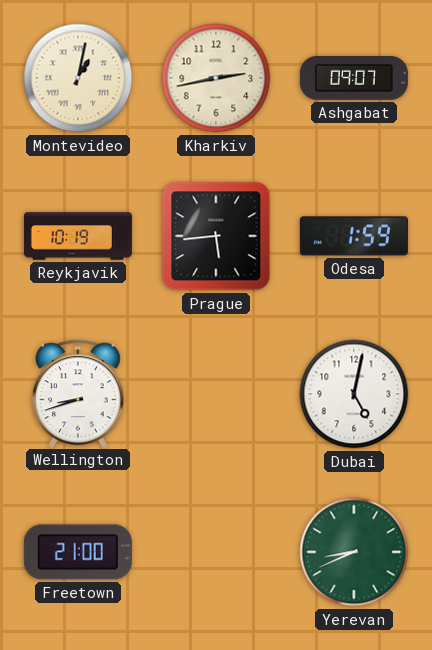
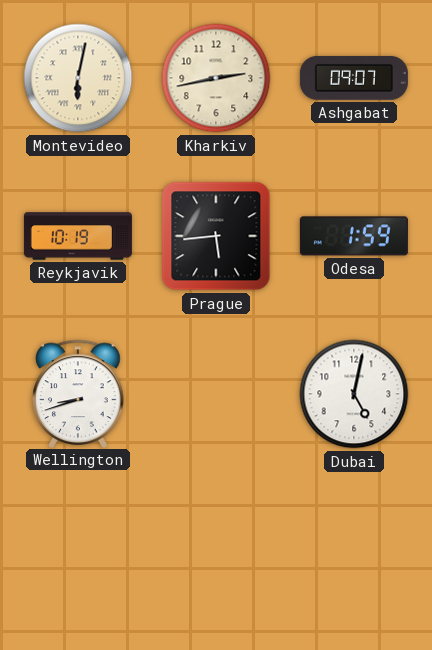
Montevideo: 1:02 -> 6:02 (78, 78)
Freetown: 21:00 -> none (78, 552)
Yerevan: 8:41 -> none (354, 552)
